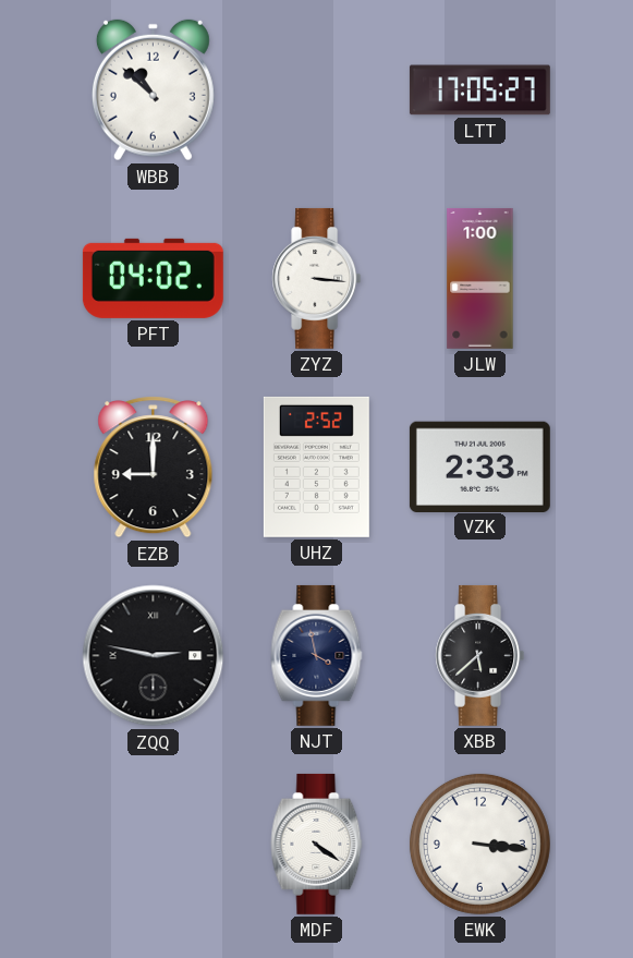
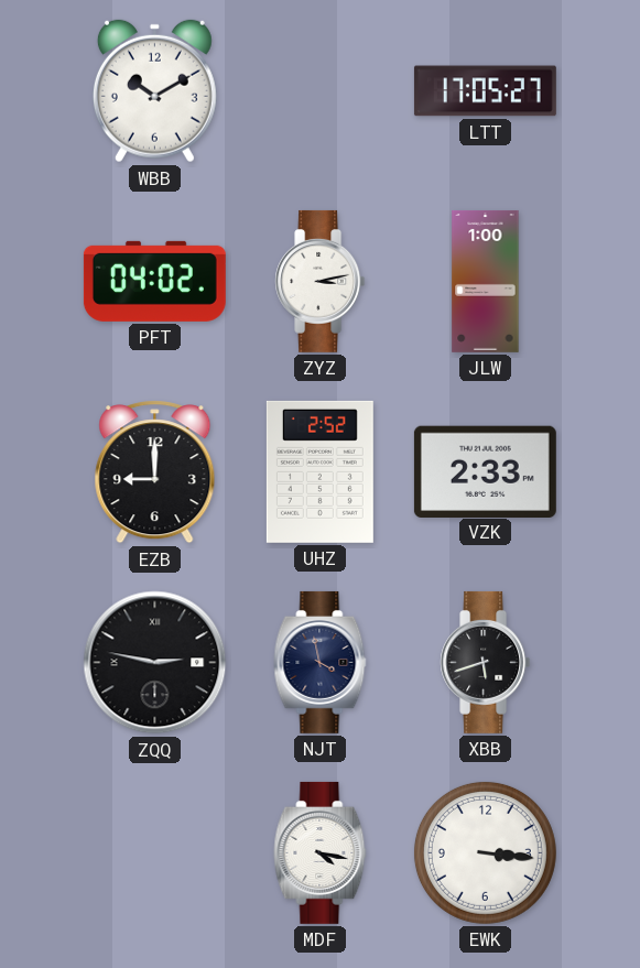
WBB: 10:52 -> 10:10 (154, 91)
ZYZ: 3:16 -> 3:13 (321, 281)
XBB: 5:38 -> 5:42 (486, 662)
MDF: 4:21 -> 4:17 (321, 852)
